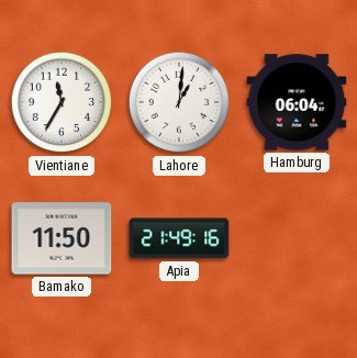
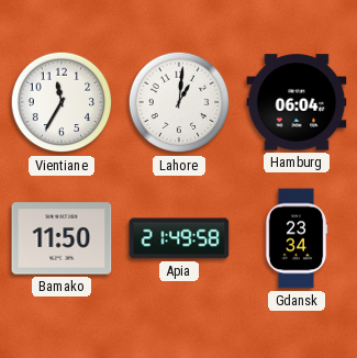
Apia: 21:49:16 -> 21:49:58 (179, 238)
Gdansk: none -> 23:34 (297, 238)
